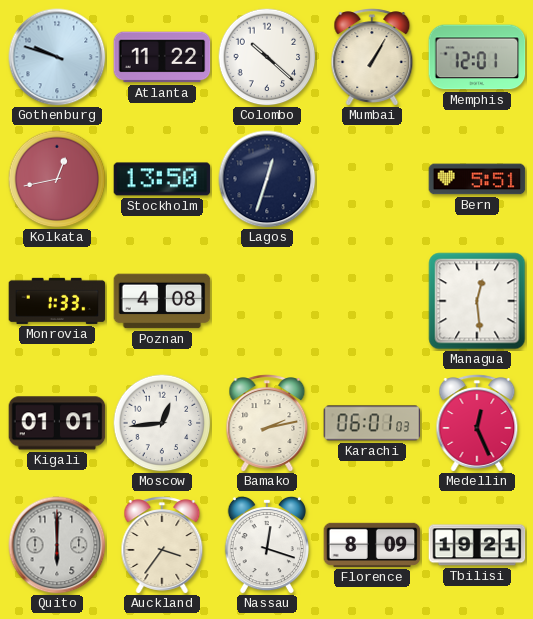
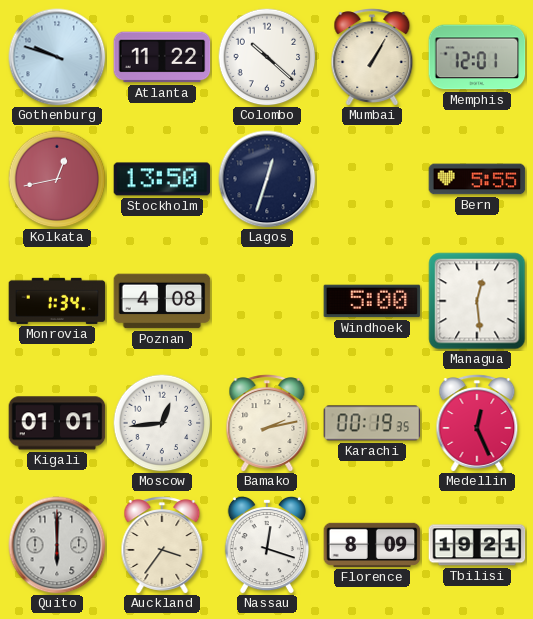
Bern: 5:51 -> 5:55 (477, 179)
Monrovia: 1:33 -> 1:34 (57, 301)
Windhoek: none -> 5:00 (372, 301)
Karachi: 06:01 -> 00:19 (372, 423)
